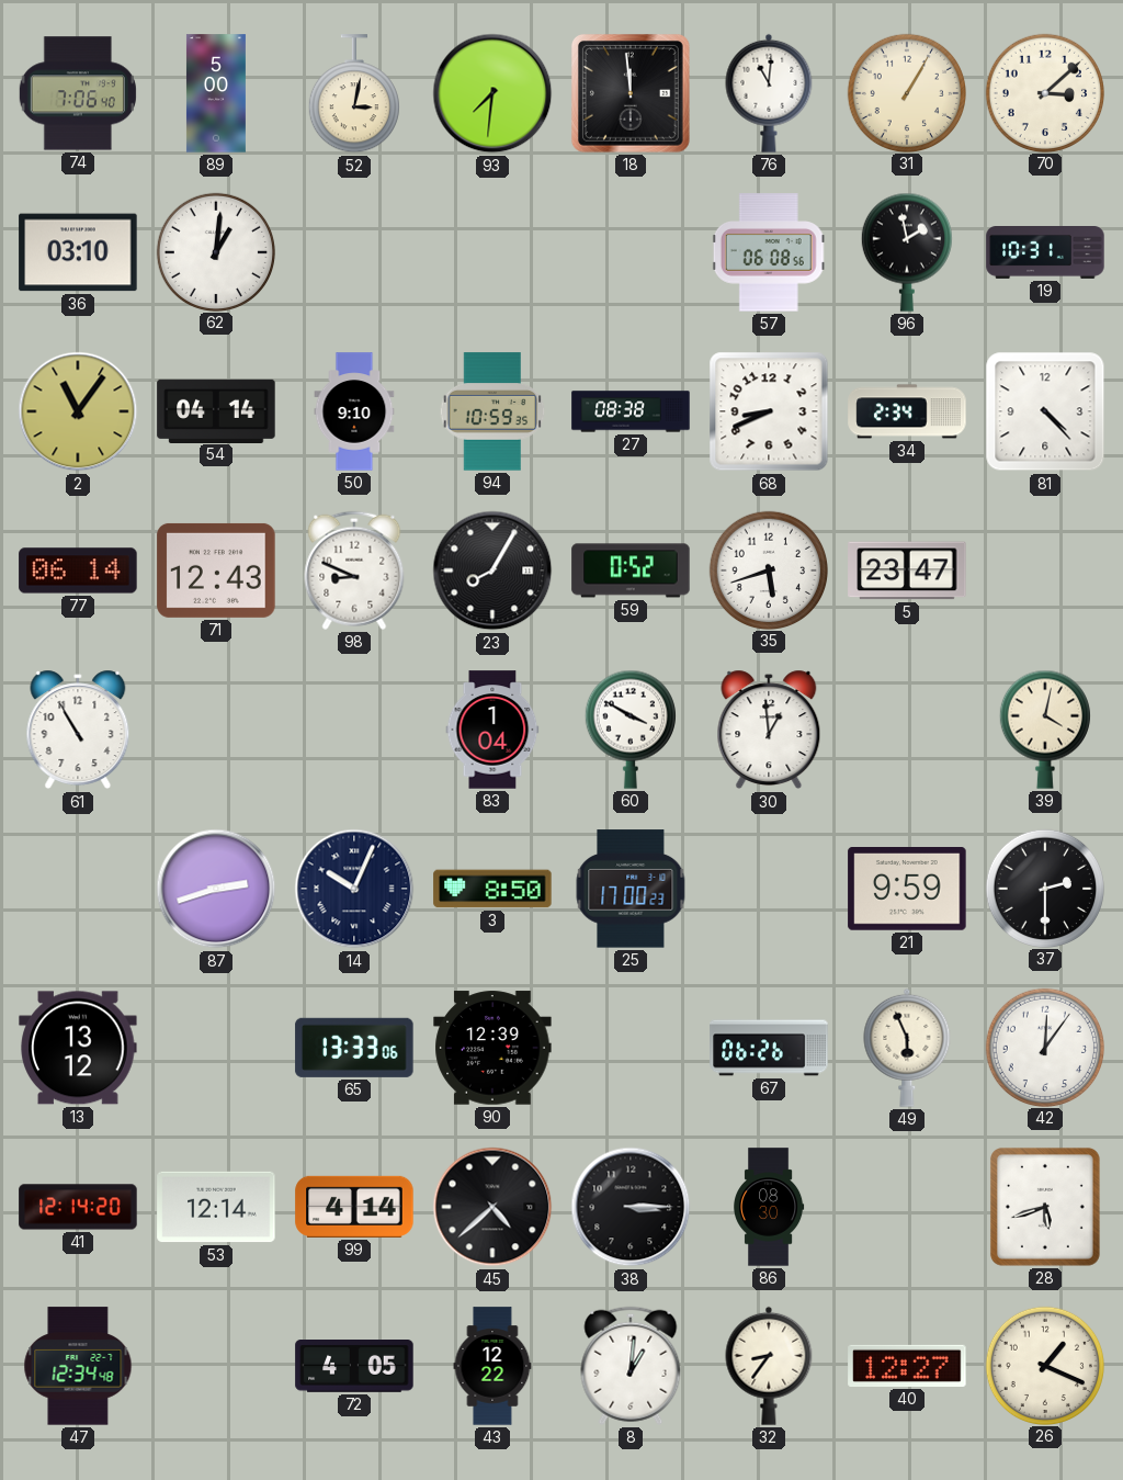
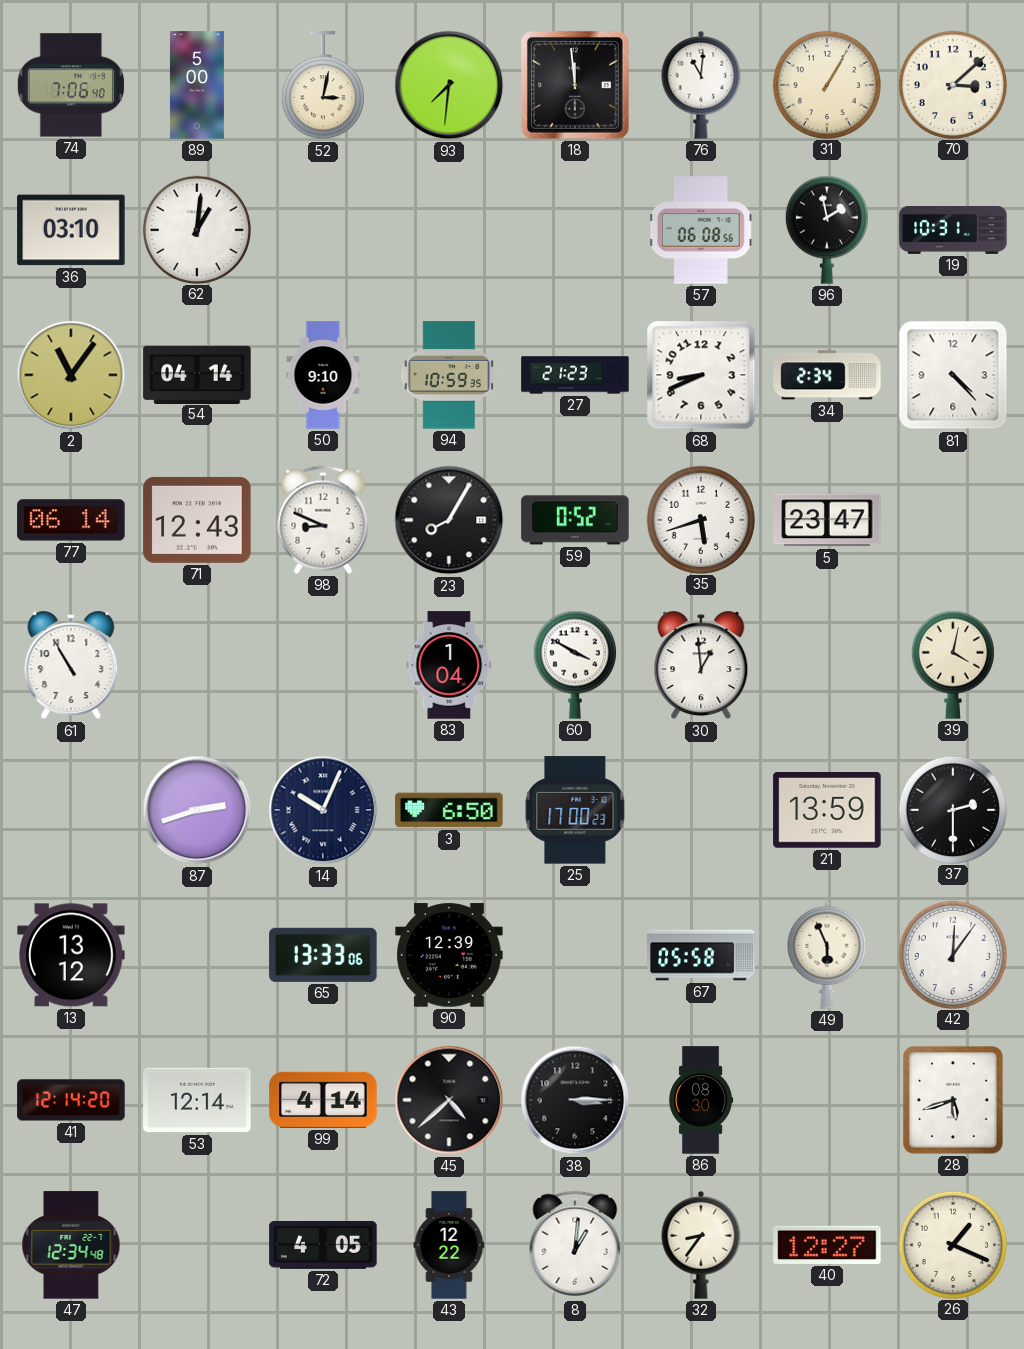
27: 08:38 -> 21:23 (575, 375)
3: 8:50 -> 6:50 (449, 810)
21: 9:59 -> 13:59 (827, 811)
67: 06:26 -> 05:58 (701, 955)
